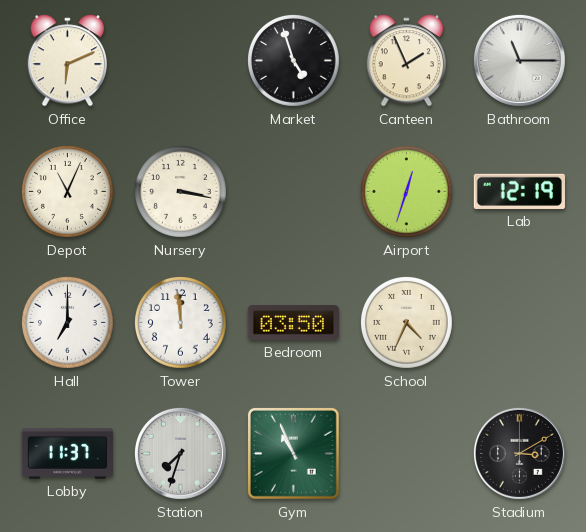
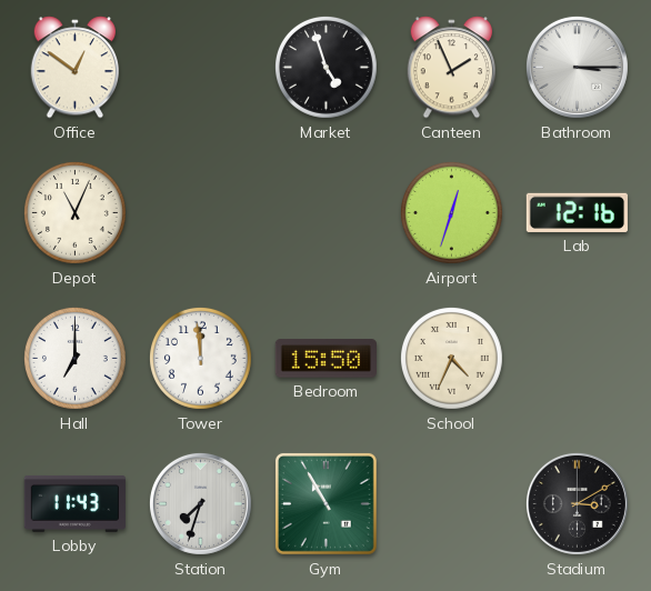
Office: 6:11 -> 12:51 (76, 68)
Bathroom: 11:15 -> 3:15 (577, 67)
Nursery: 3:17 -> none (180, 191)
Lab: 12:19 -> 12:16 (577, 212)
Bedroom: 03:50 -> 15:50 (325, 359)
Lobby: 11:37 -> 11:43 (74, 503)
Gym: 10:56 -> 10:55 (325, 503)
